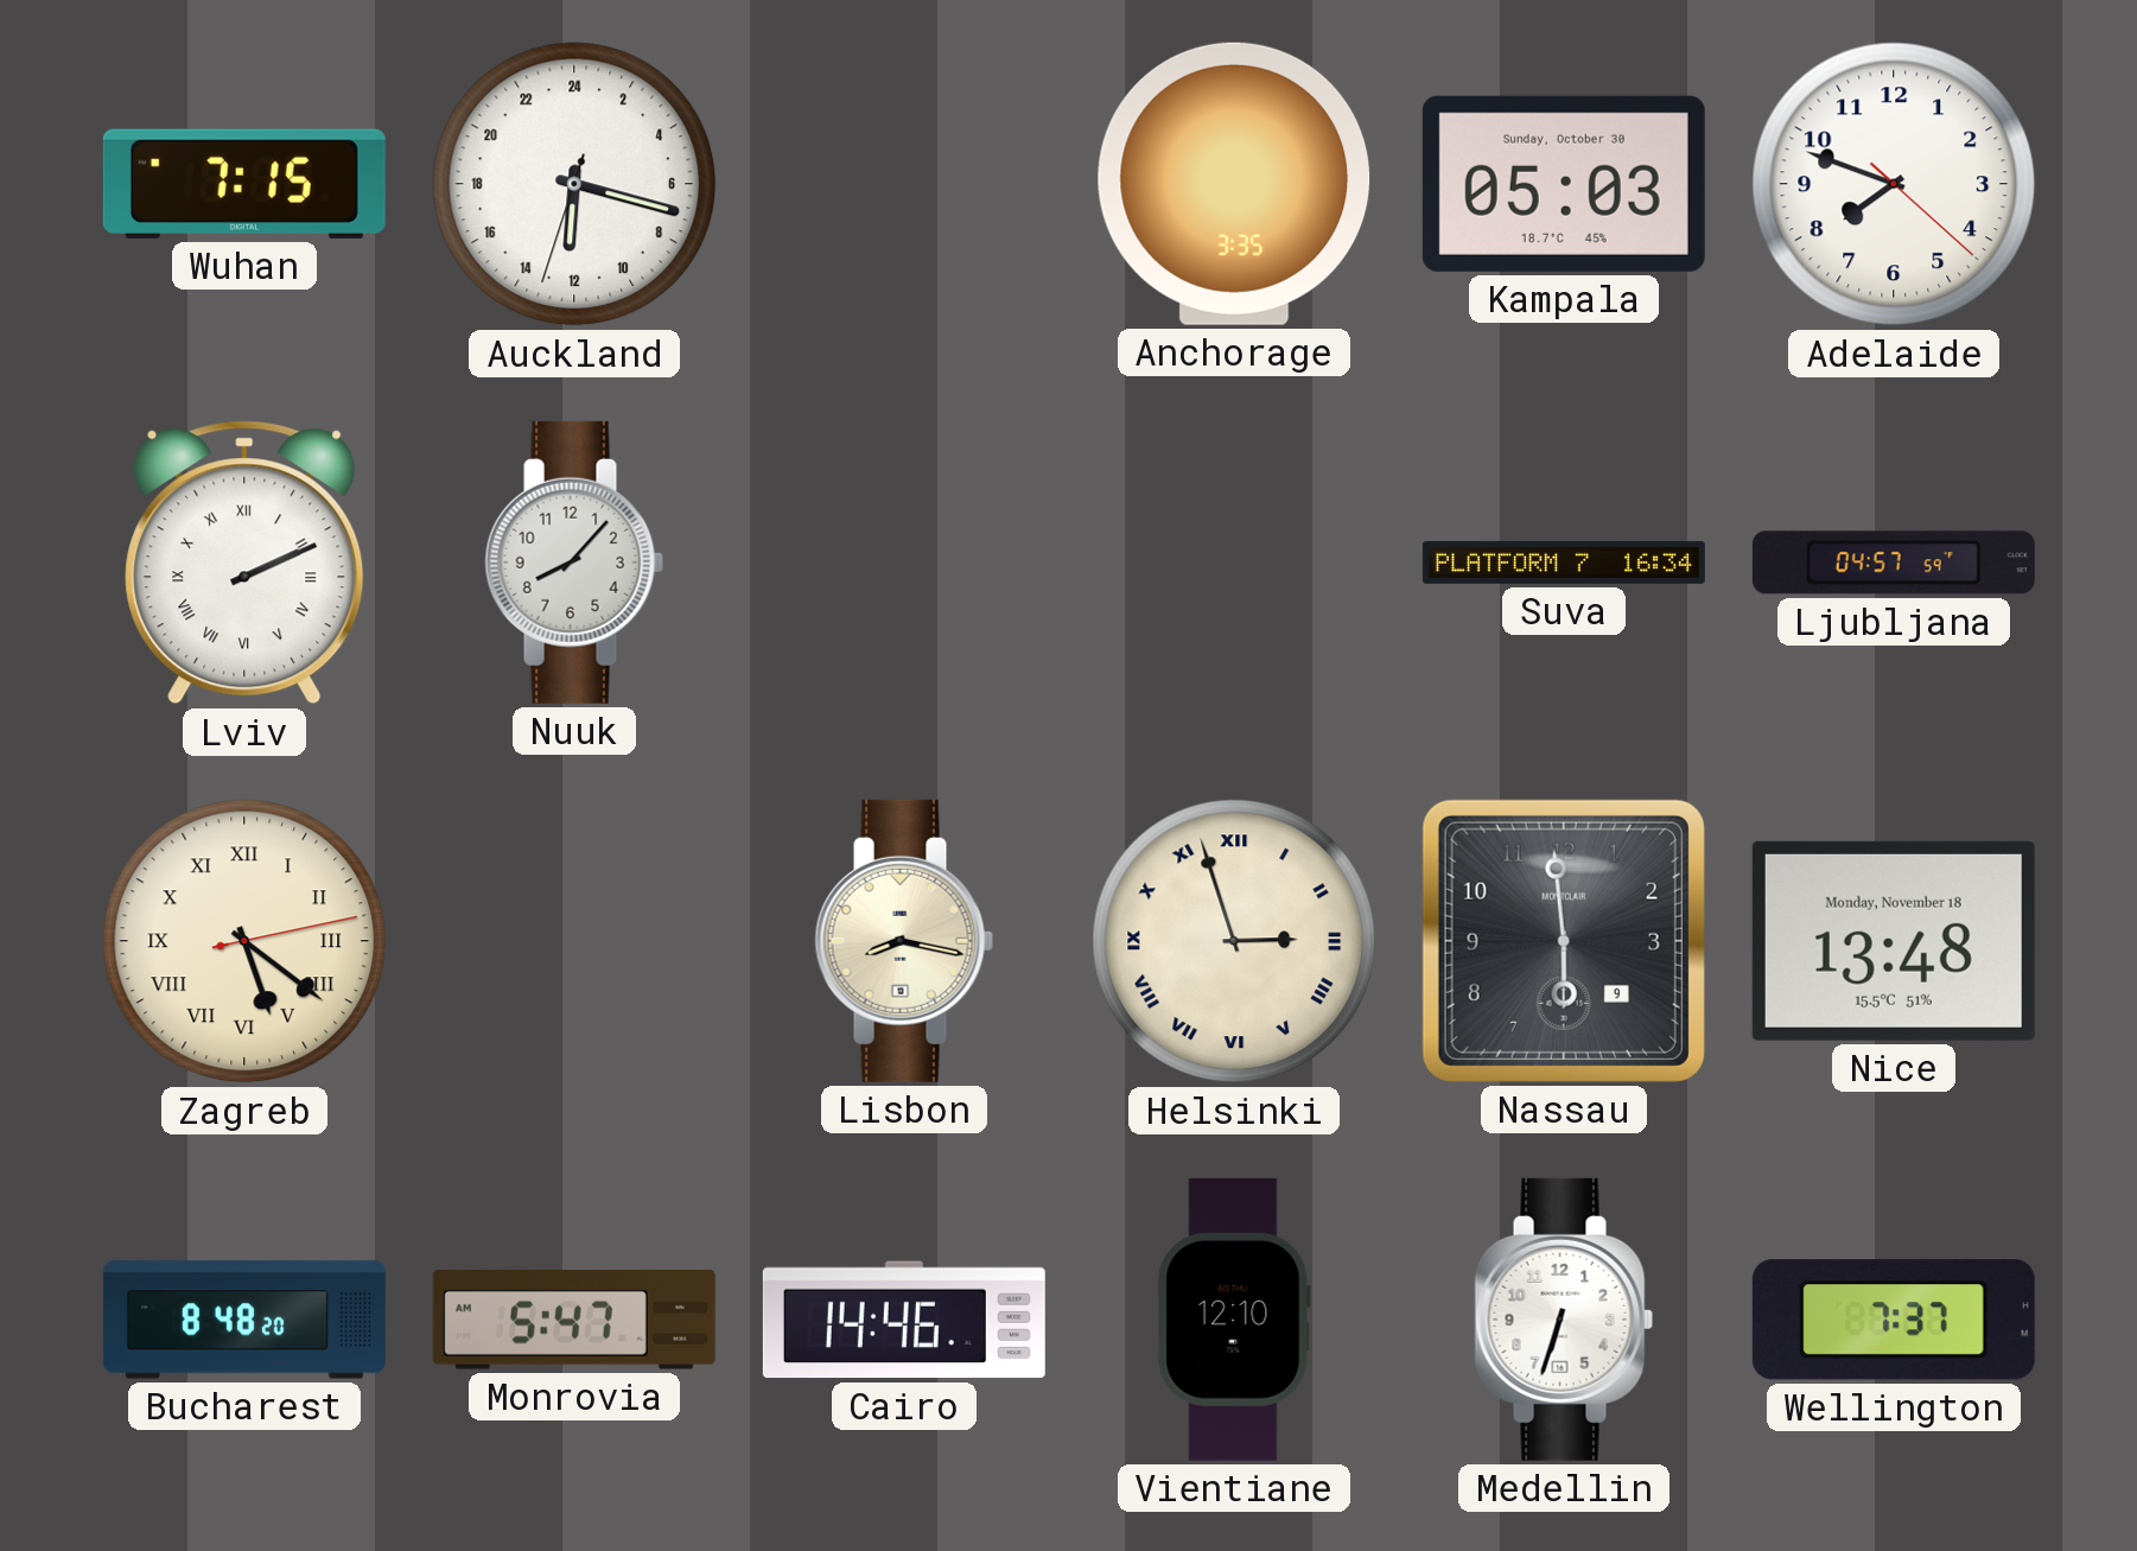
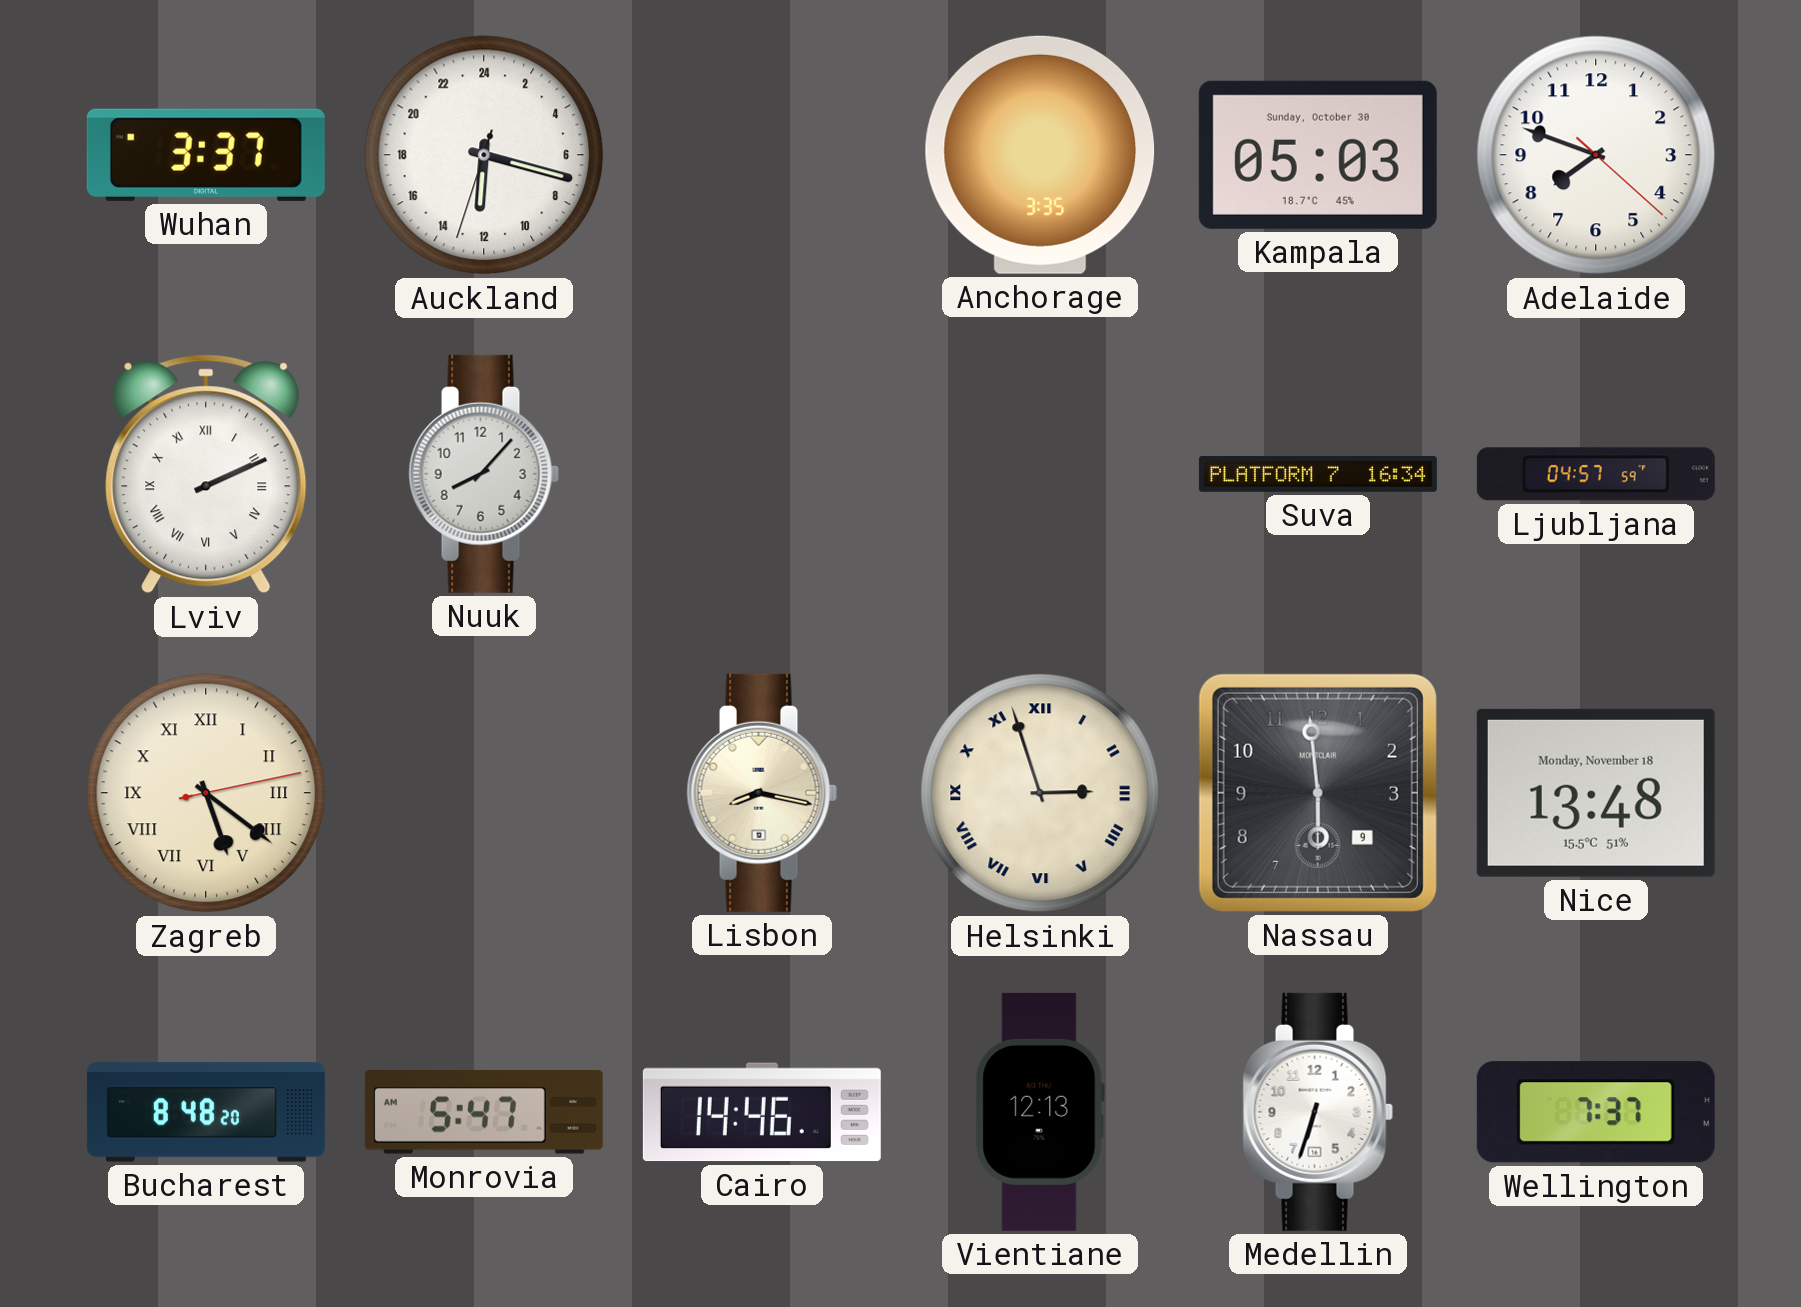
Wuhan: 7:15 -> 3:37 (206, 155)
Vientiane: 12:10 -> 12:13 (1040, 1112)
